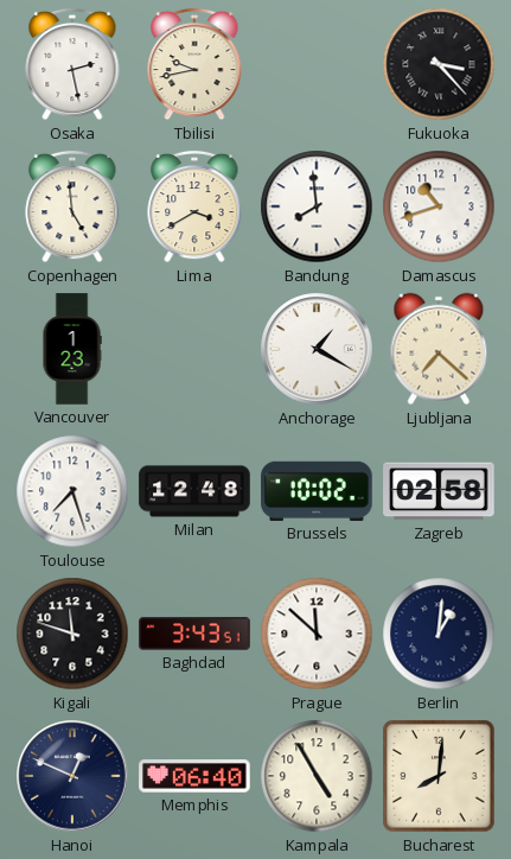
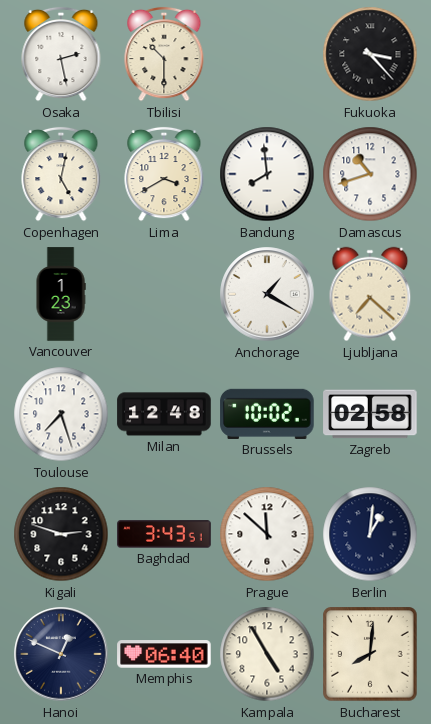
Tbilisi: 9:43 -> 10:30 (164, 54)
Copenhagen: 4:59 -> 5:02 (61, 174)
Kigali: 11:48 -> 2:48 (61, 534)
